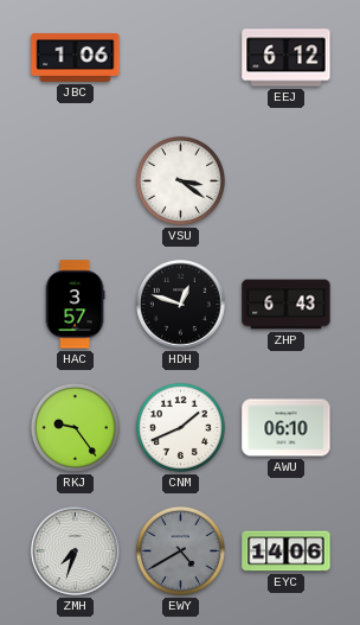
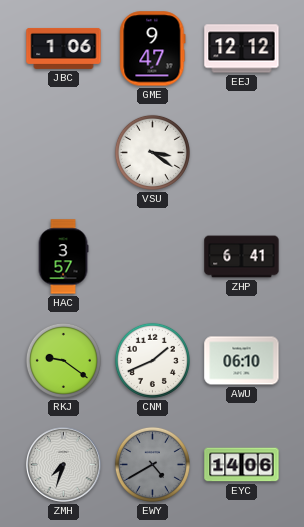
GME: none -> 9:47 (153, 49)
EEJ: 6:12 -> 12:12 (242, 49)
HDH: 12:48 -> none (181, 305)
ZHP: 6:43 -> 6:41 (242, 257)
RKJ: 9:24 -> 9:21 (63, 360)
